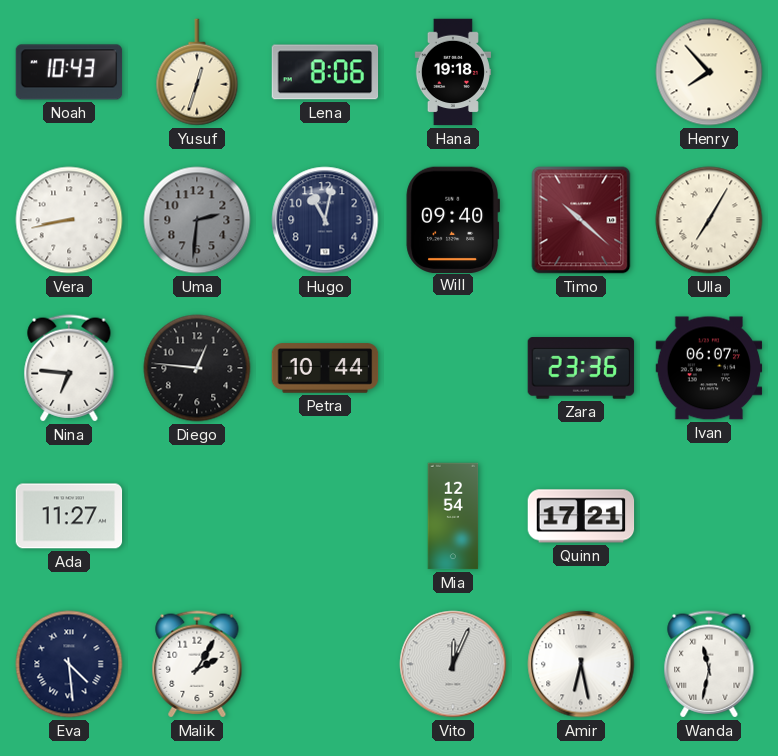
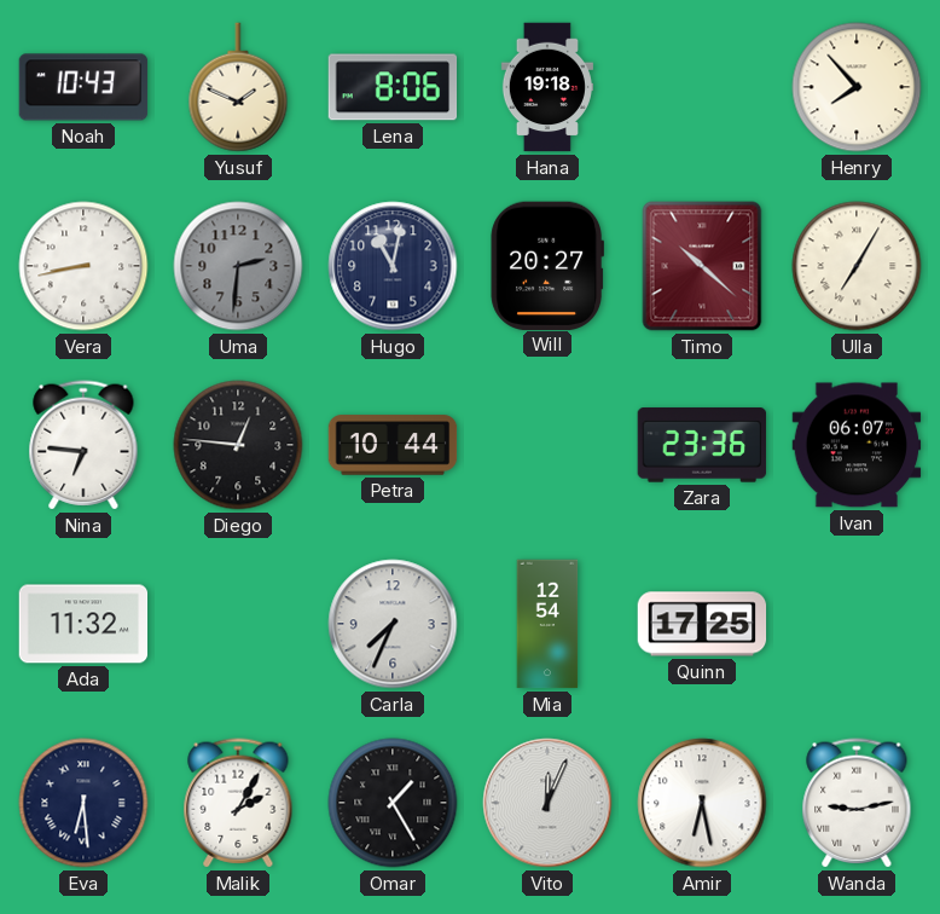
Yusuf: 12:33 -> 1:49 (238, 87)
Will: 09:40 -> 20:27 (546, 265)
Ada: 11:27 -> 11:32 (83, 624)
Carla: none -> 7:34 (393, 624)
Quinn: 17:21 -> 17:25 (702, 624)
Eva: 4:29 -> 6:29 (83, 803)
Omar: none -> 1:25 (393, 803)
Wanda: 11:32 -> 9:13 (857, 803)
